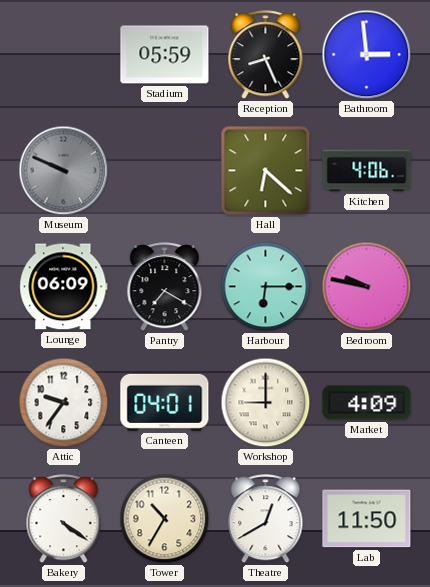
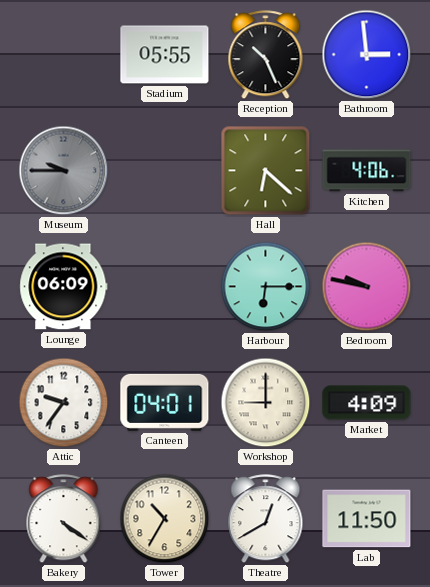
Stadium: 05:59 -> 05:55 (165, 55)
Reception: 8:26 -> 10:26 (266, 55)
Museum: 9:49 -> 9:45 (64, 171)
Pantry: 7:20 -> none (165, 287)
